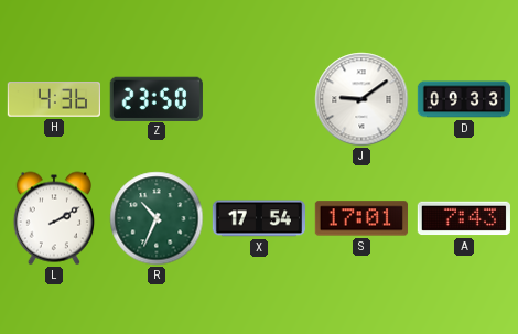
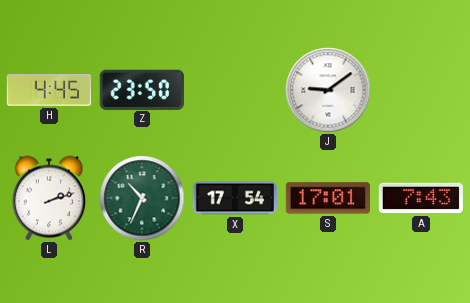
H: 4:36 -> 4:45 (48, 90)
D: 09:33 -> none (464, 99)
L: 2:10 -> 2:12 (49, 198)
